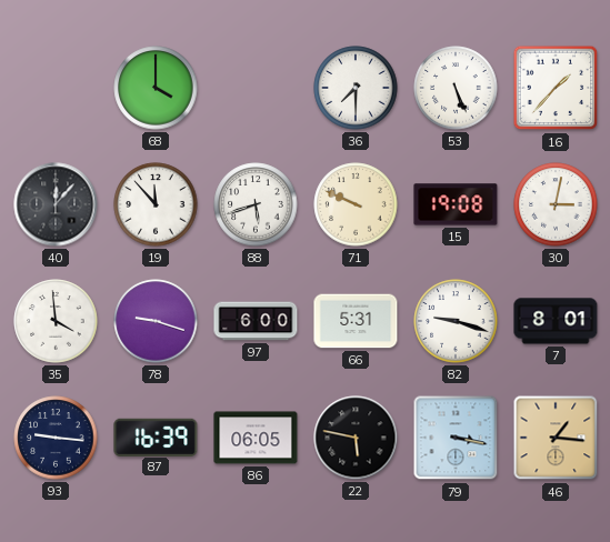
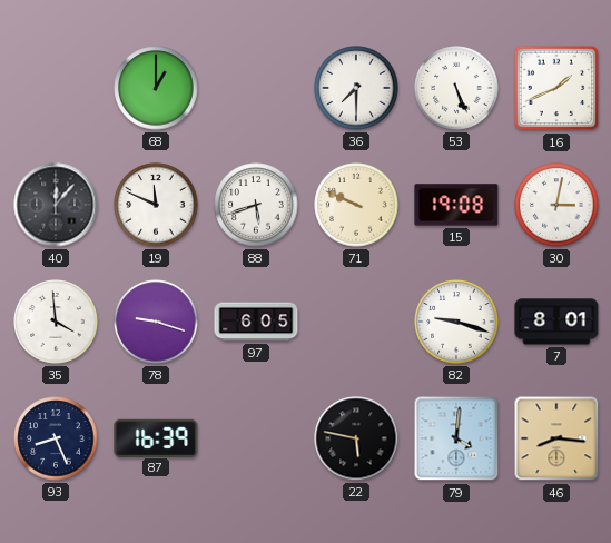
68: 4:00 -> 1:00 (156, 88)
16: 1:37 -> 1:41 (556, 88)
19: 11:53 -> 11:49 (156, 205)
97: 6:00 -> 6:05 (256, 322)
66: 5:31 -> none (356, 321)
93: 9:16 -> 8:26 (56, 438)
86: 06:05 -> none (256, 438)
79: 3:17 -> 4:01 (456, 438)
46: 1:16 -> 8:16 (556, 438)
